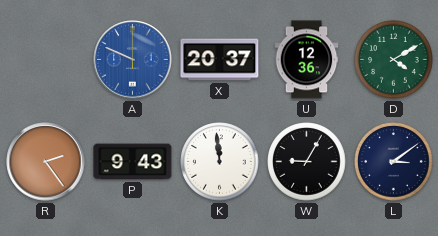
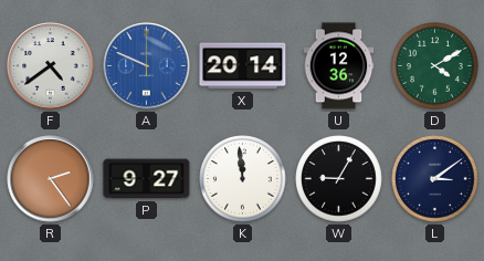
F: none -> 4:39 (51, 66)
X: 20:37 -> 20:14 (243, 66)
P: 9:43 -> 9:27 (147, 179)
